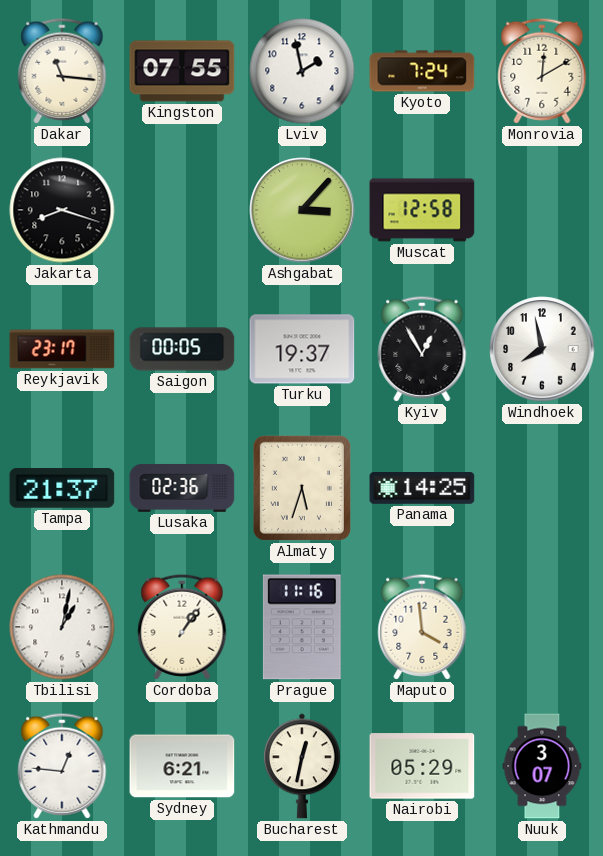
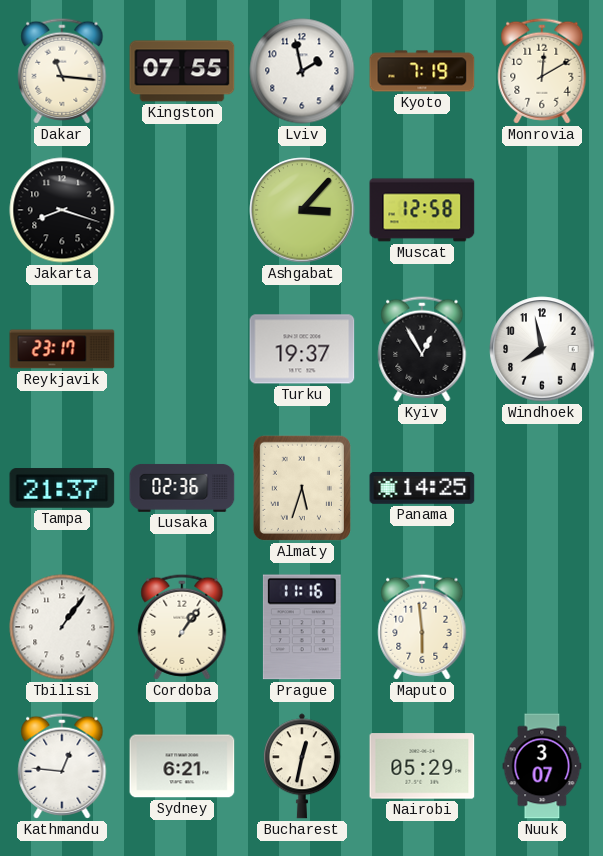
Kyoto: 7:24 -> 7:19 (422, 71)
Saigon: 00:05 -> none (182, 349)
Tbilisi: 1:02 -> 1:06 (62, 627)
Maputo: 3:59 -> 5:59 (422, 627)
